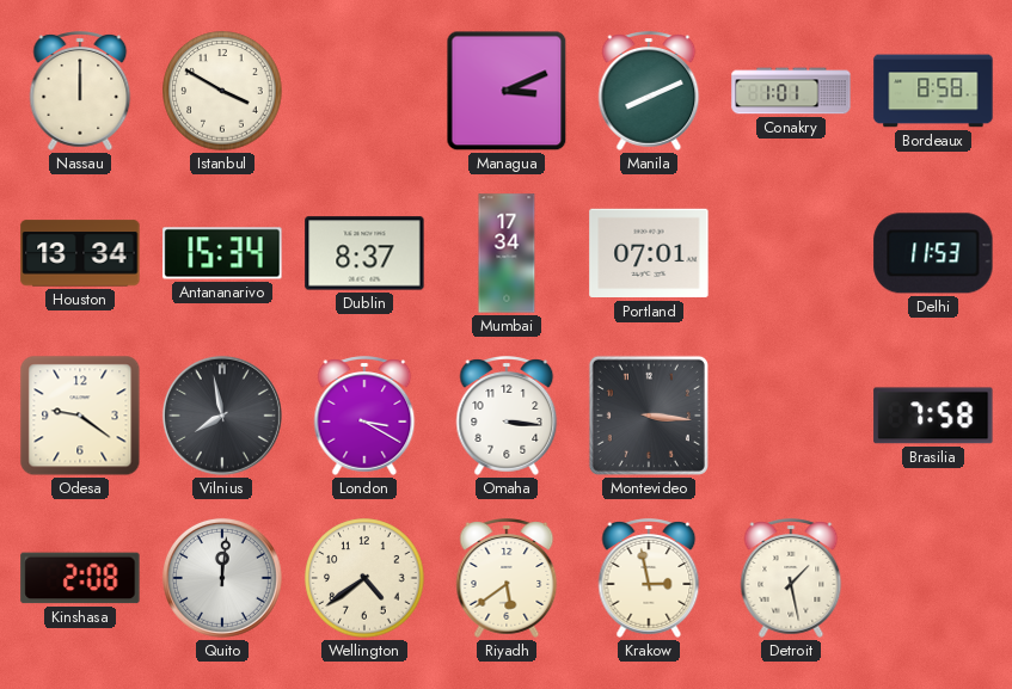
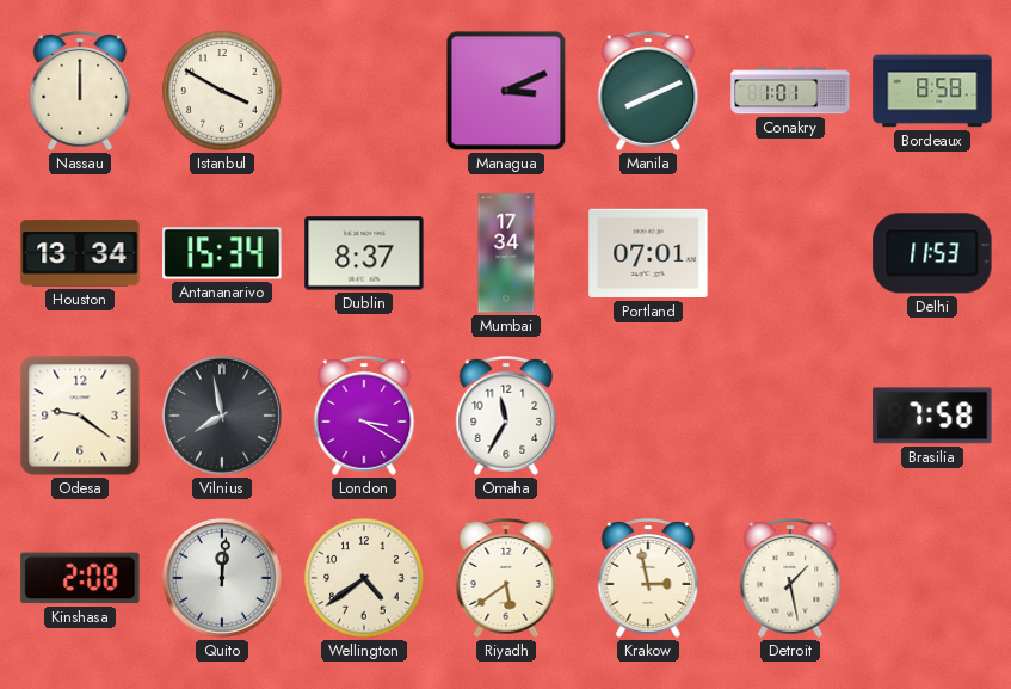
Omaha: 3:16 -> 11:35 (506, 416)
Montevideo: 3:16 -> none (649, 416)
